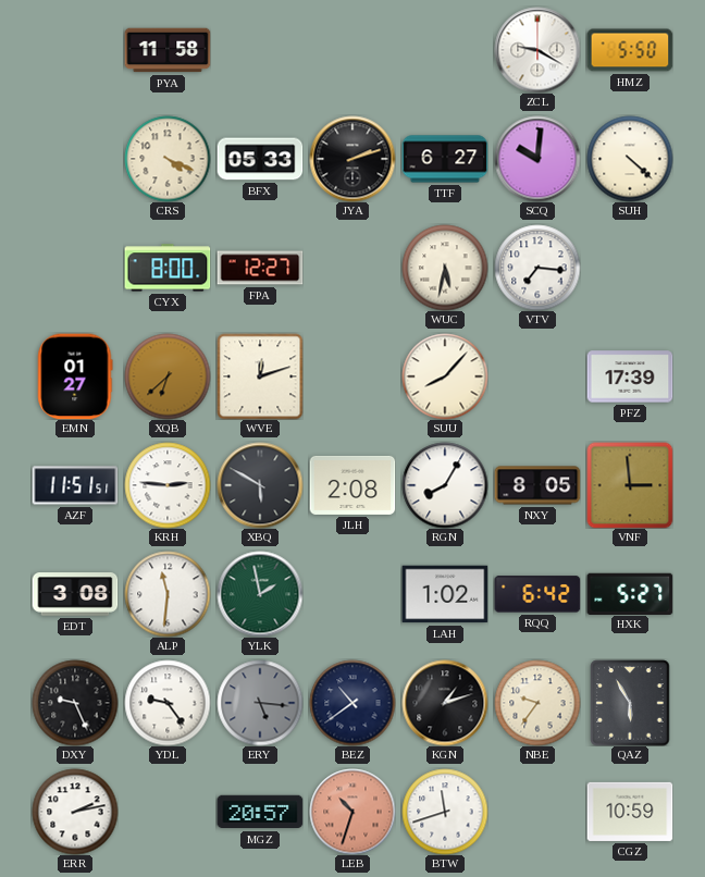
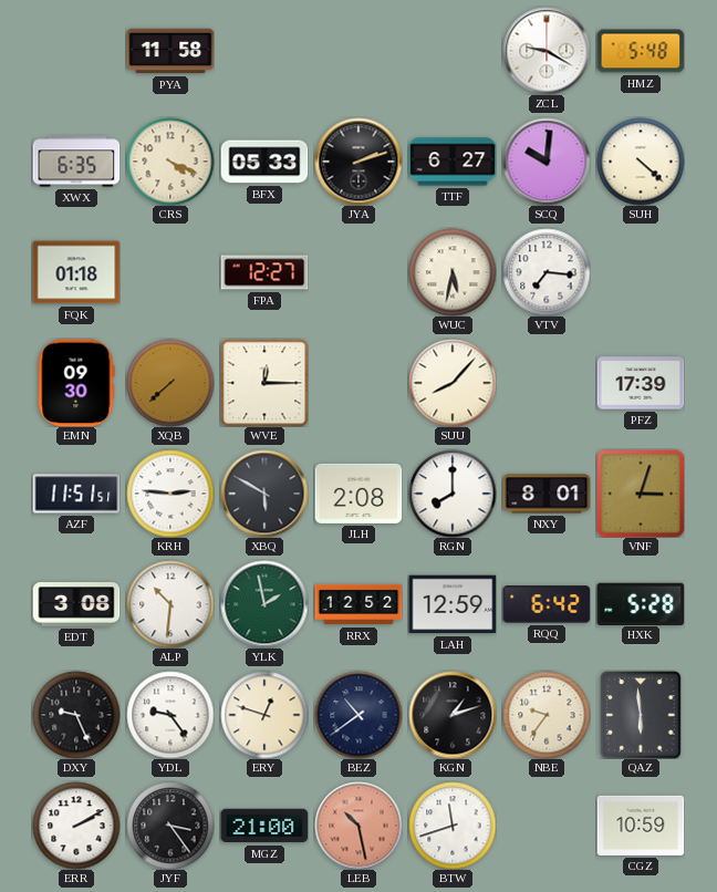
HMZ: 5:50 -> 5:48 (641, 51)
XWX: none -> 6:35 (76, 162)
FQK: none -> 01:18 (76, 272)
CYX: 8:00 -> none (168, 268)
EMN: 01:27 -> 09:30 (76, 383)
XQB: 6:38 -> 7:38 (170, 383)
WVE: 12:12 -> 12:15 (264, 383)
RGN: 8:05 -> 8:00 (453, 494)
NXY: 8:05 -> 8:01 (547, 494)
VNF: 2:59 -> 3:03 (641, 494)
ALP: 11:31 -> 10:31 (170, 604)
RRX: none -> 12:52 (358, 604)
LAH: 1:02 -> 12:59 (453, 604)
HXK: 5:27 -> 5:28 (641, 603)
ERY: 5:16 -> 12:48 (264, 715)
ERY dial: grey -> cream (264, 715)
QAZ: 5:55 -> 5:59 (641, 715)
ERR: 2:13 -> 2:10 (76, 826)
JYF: none -> 3:24 (170, 826)
MGZ: 20:57 -> 21:00 (264, 826)
LEB: 10:33 -> 10:28 (358, 826)
